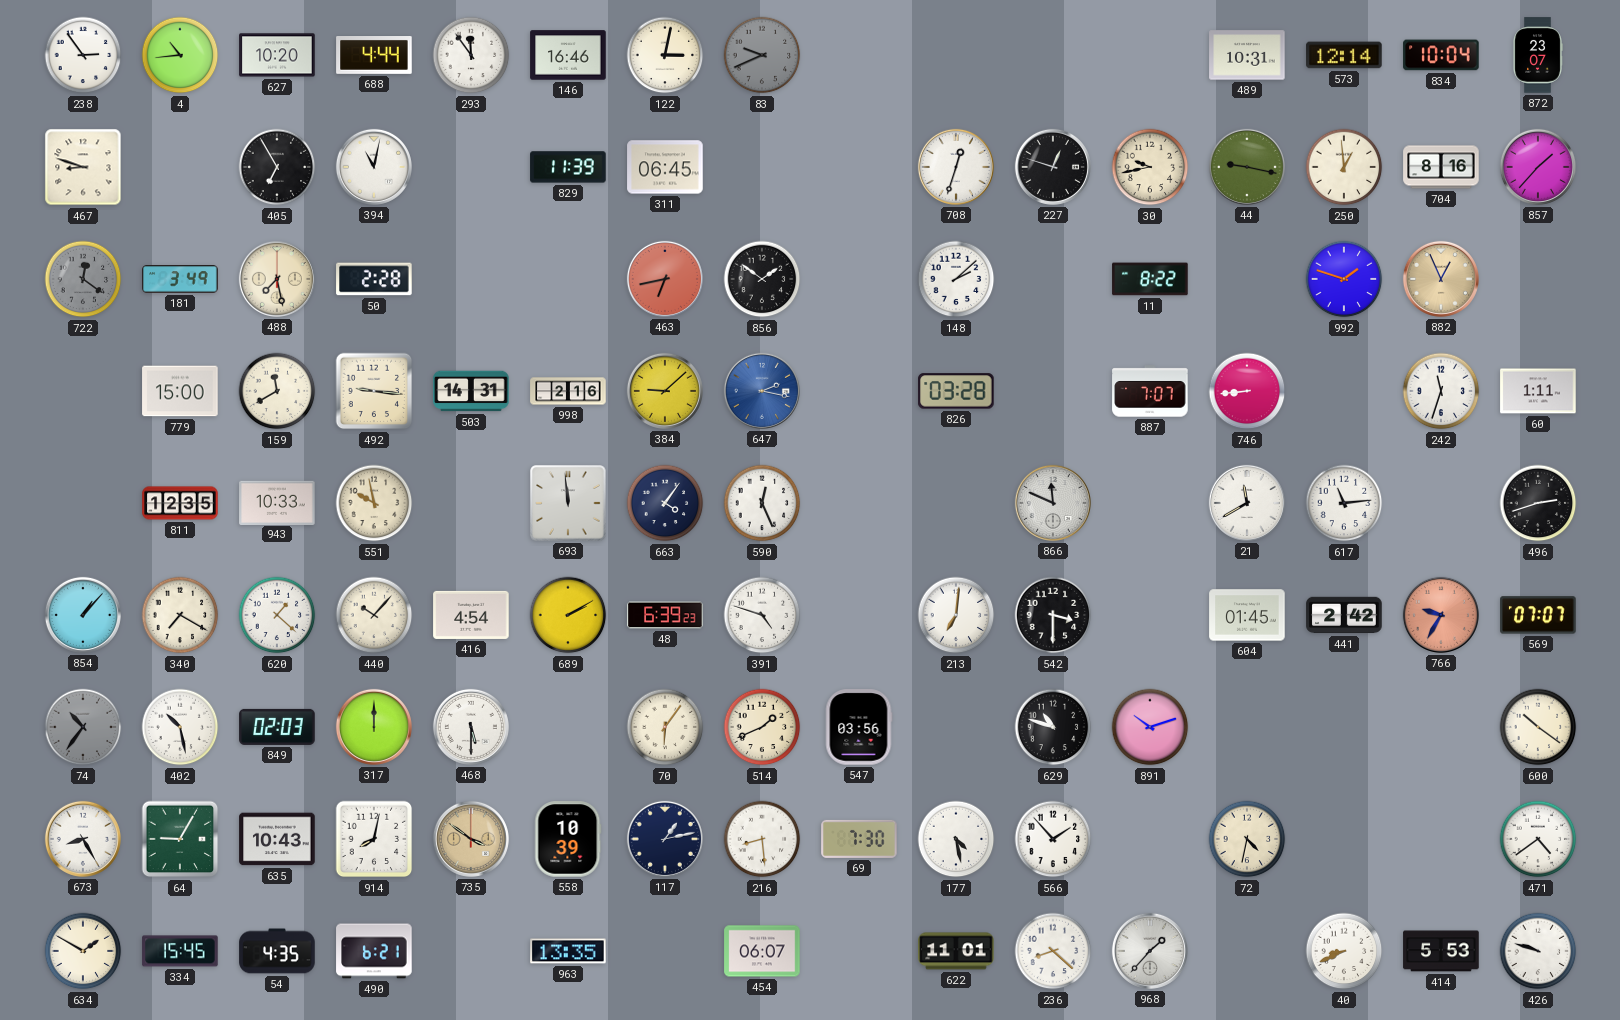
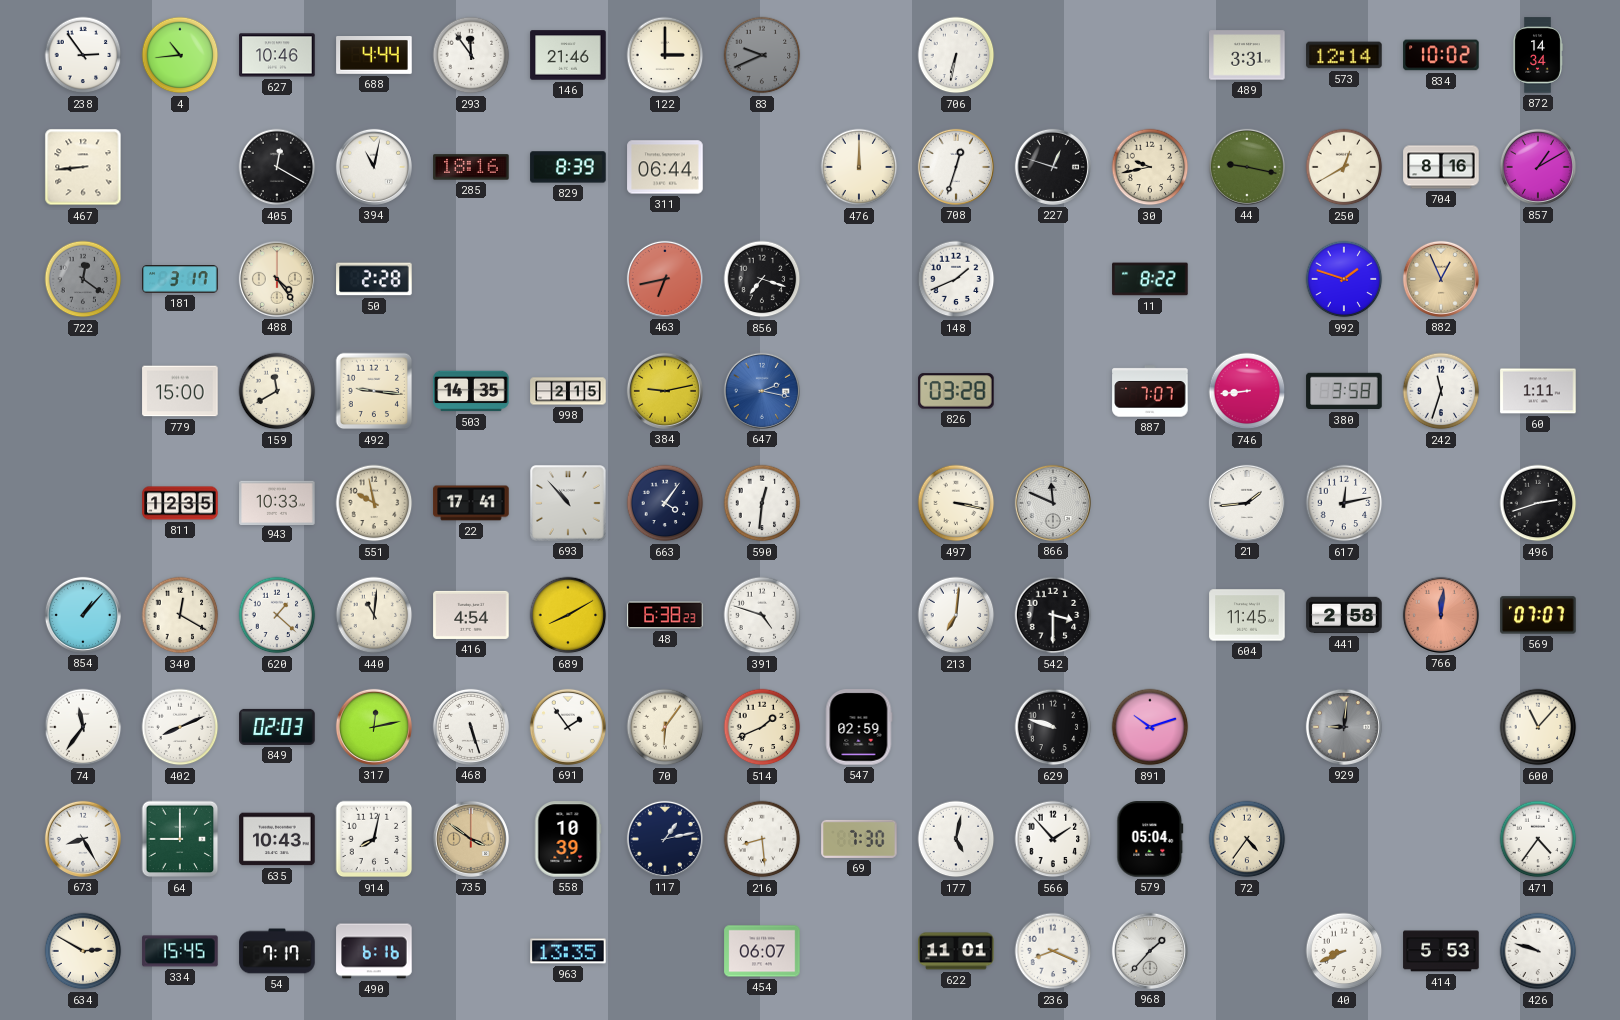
627: 10:20 -> 10:46 (277, 55)
146: 16:46 -> 21:46 (568, 55)
122: 3:02 -> 3:00 (665, 55)
706: none -> 6:32 (956, 55)
489: 10:31 -> 3:31 (1247, 55)
834: 10:04 -> 10:02 (1441, 55)
872: 23:07 -> 14:34 (1538, 55)
467: 8:48 -> 8:44 (83, 167)
405: 6:55 -> 12:20 (277, 167)
285: none -> 18:16 (471, 167)
829: 11:39 -> 8:39 (568, 167)
311: 06:45 -> 06:44 (665, 167)
476: none -> 12:00 (859, 167)
250: 12:59 -> 12:40 (1344, 167)
857: 1:37 -> 1:10 (1538, 167)
181: 3:49 -> 3:17 (180, 279)
488: 7:28 -> 4:24 (277, 279)
856: 1:51 -> 7:18 (762, 279)
148: 2:08 -> 1:41 (956, 279)
503: 14:31 -> 14:35 (471, 391)
998: 2:16 -> 2:15 (568, 391)
384: 9:08 -> 9:13 (665, 391)
380: none -> 3:58 (1344, 391)
22: none -> 17:41 (471, 503)
693: 11:59 -> 10:53 (568, 503)
590: 12:26 -> 12:31 (762, 503)
497: none -> 3:17 (956, 503)
21: 11:40 -> 1:44 (1247, 503)
617: 11:14 -> 12:13 (1344, 503)
340: 7:20 -> 12:20 (180, 615)
440: 10:07 -> 11:01 (374, 615)
689: 2:10 -> 8:10 (568, 615)
48: 6:39 -> 6:38 (665, 615)
604: 01:45 -> 11:45 (1247, 615)
441: 2:42 -> 2:58 (1344, 615)
766: 9:35 -> 12:01 (1441, 615)
74: 10:36 -> 11:36 (83, 727)
74 dial: grey -> white (83, 727)
402: 10:28 -> 8:11 (180, 727)
317: 12:00 -> 12:13 (374, 727)
468: 5:30 -> 5:27 (471, 727)
691: none -> 1:54 (568, 727)
547: 03:56 -> 02:59 (859, 727)
629: 10:48 -> 9:48 (1053, 727)
929: none -> 9:01 (1344, 727)
600: 10:21 -> 11:07 (1538, 727)
64: 9:05 -> 9:00 (180, 839)
177: 4:28 -> 5:02 (956, 839)
579: none -> 05:04 (1150, 839)
72: 4:32 -> 4:36 (1247, 839)
471: 4:39 -> 4:36 (1538, 839)
634: 1:50 -> 2:50 (83, 951)
54: 4:35 -> 7:17 (277, 951)
490: 6:21 -> 6:16 (374, 951)
236: 8:22 -> 8:19 (1053, 951)
